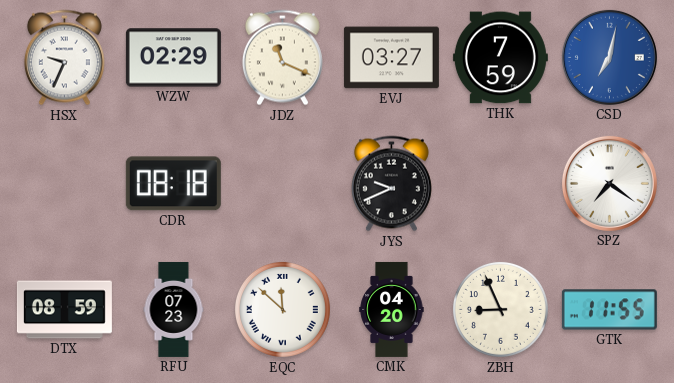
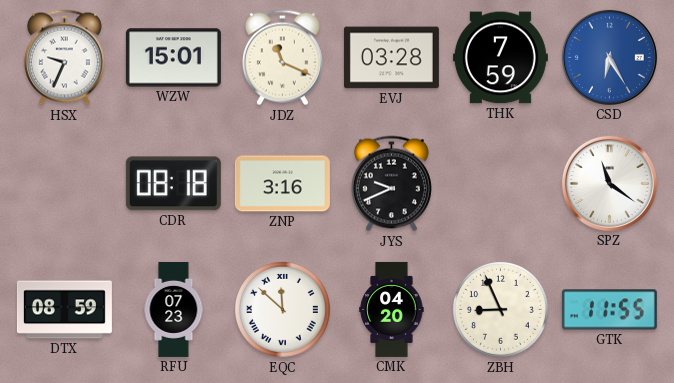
WZW: 02:29 -> 15:01 (173, 58)
EVJ: 03:27 -> 03:28 (391, 58)
CSD: 7:02 -> 6:25 (609, 57)
ZNP: none -> 3:16 (282, 184)
SPZ: 7:21 -> 11:21 (609, 183)
